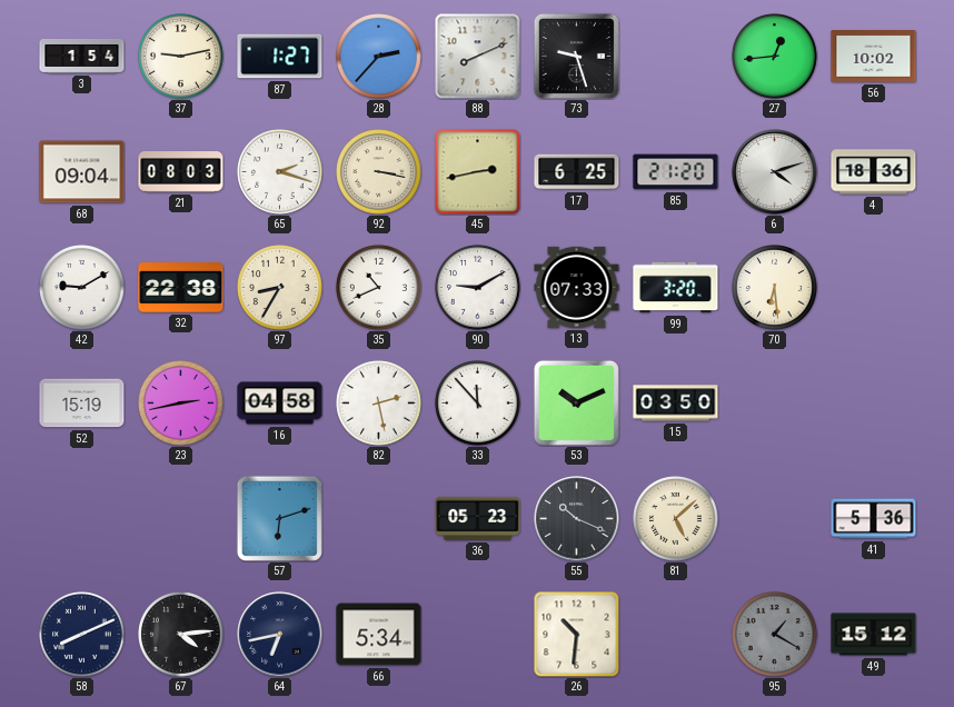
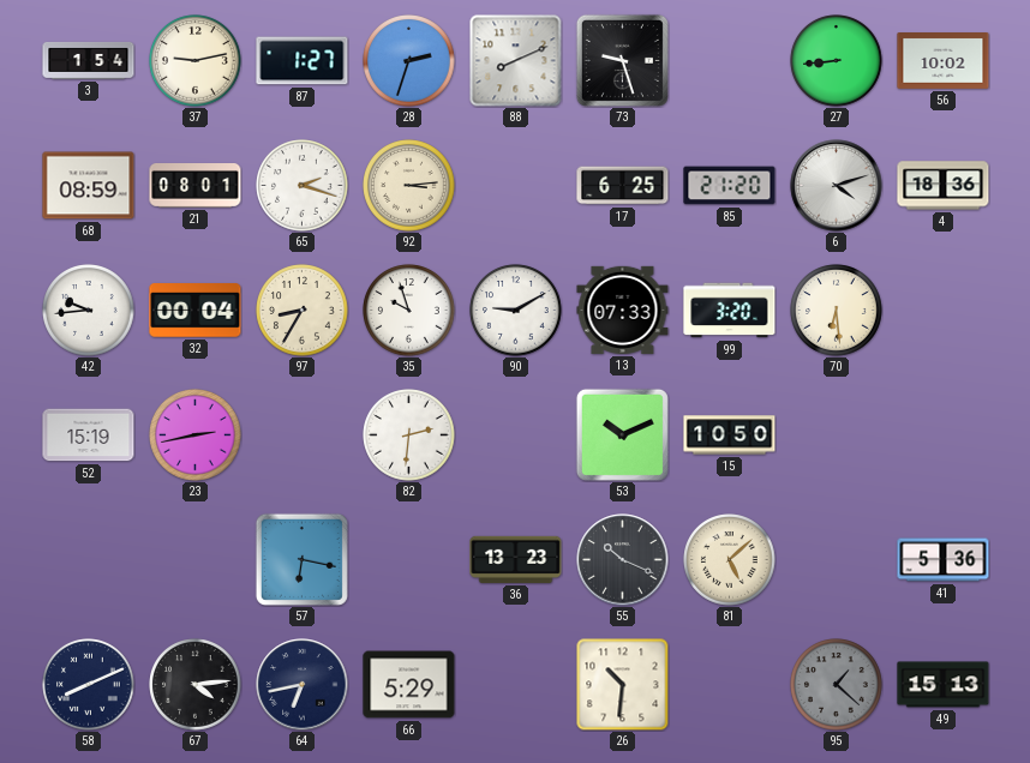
28: 2:37 -> 2:33 (409, 61)
27: 12:44 -> 8:44 (837, 61)
68: 09:04 -> 08:59 (89, 186)
21: 08:03 -> 08:01 (196, 186)
92: 3:17 -> 3:14 (409, 186)
45: 2:43 -> none (477, 171)
42: 9:10 -> 9:44 (89, 311)
32: 22:38 -> 00:04 (196, 311)
35: 10:41 -> 9:57 (409, 311)
16: 04:58 -> none (280, 404)
82: 2:28 -> 2:31 (409, 435)
33: 11:53 -> none (478, 404)
15: 03:50 -> 10:50 (730, 435)
57: 6:12 -> 6:17 (301, 559)
36: 05:23 -> 13:23 (516, 559)
66: 5:34 -> 5:29 (409, 685)
95: 1:20 -> 1:22 (837, 685)
49: 15:12 -> 15:13 (944, 685)
